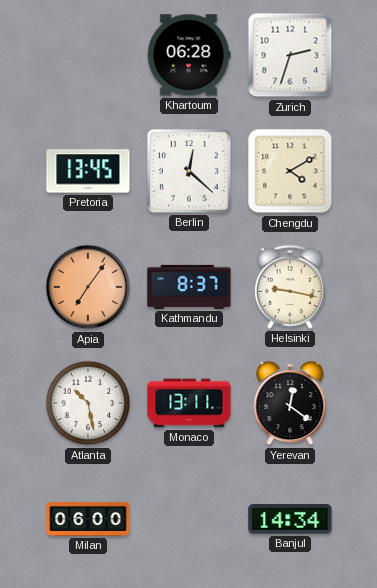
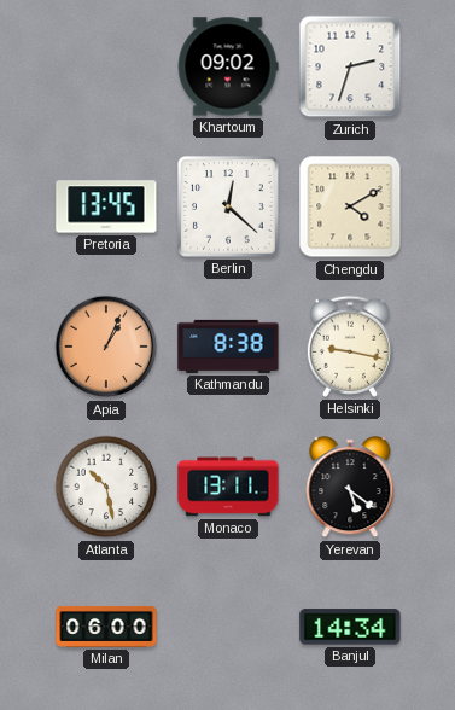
Khartoum: 06:28 -> 09:02 (228, 66)
Apia: 7:06 -> 1:04 (106, 347)
Kathmandu: 8:37 -> 8:38 (228, 347)
Yerevan: 12:21 -> 5:21 (350, 488)
